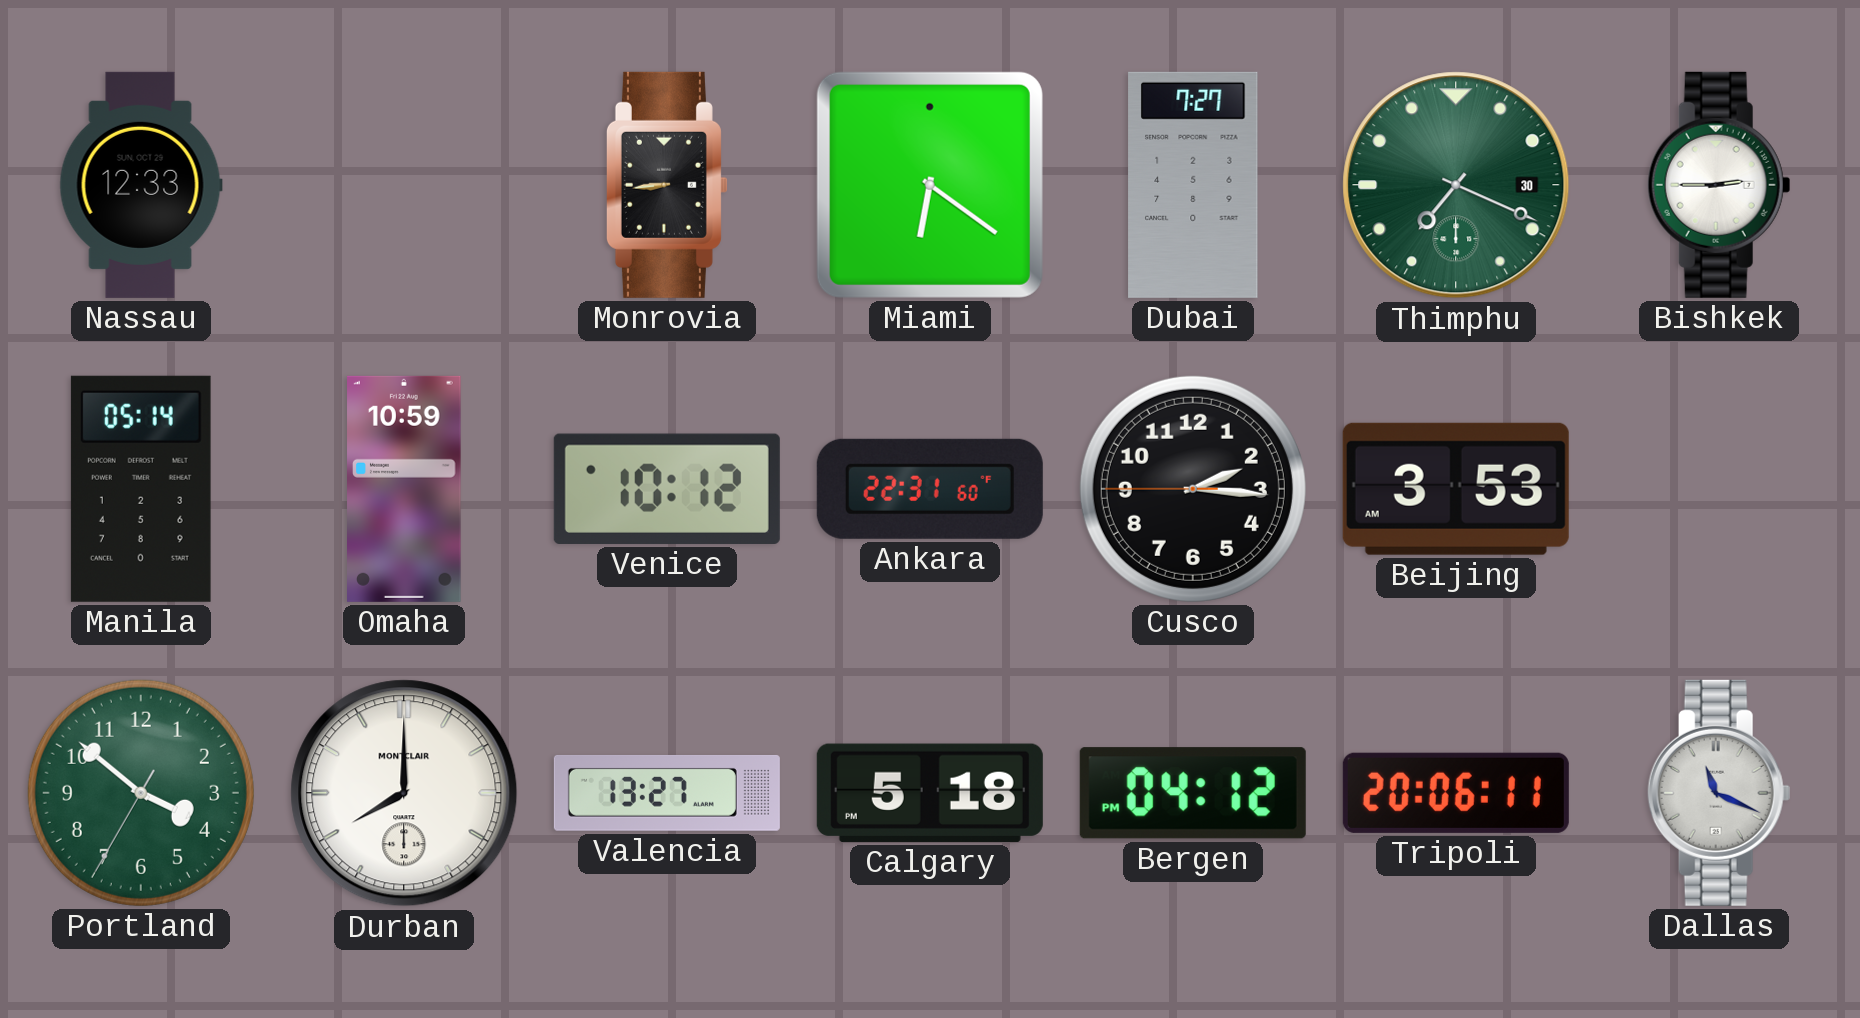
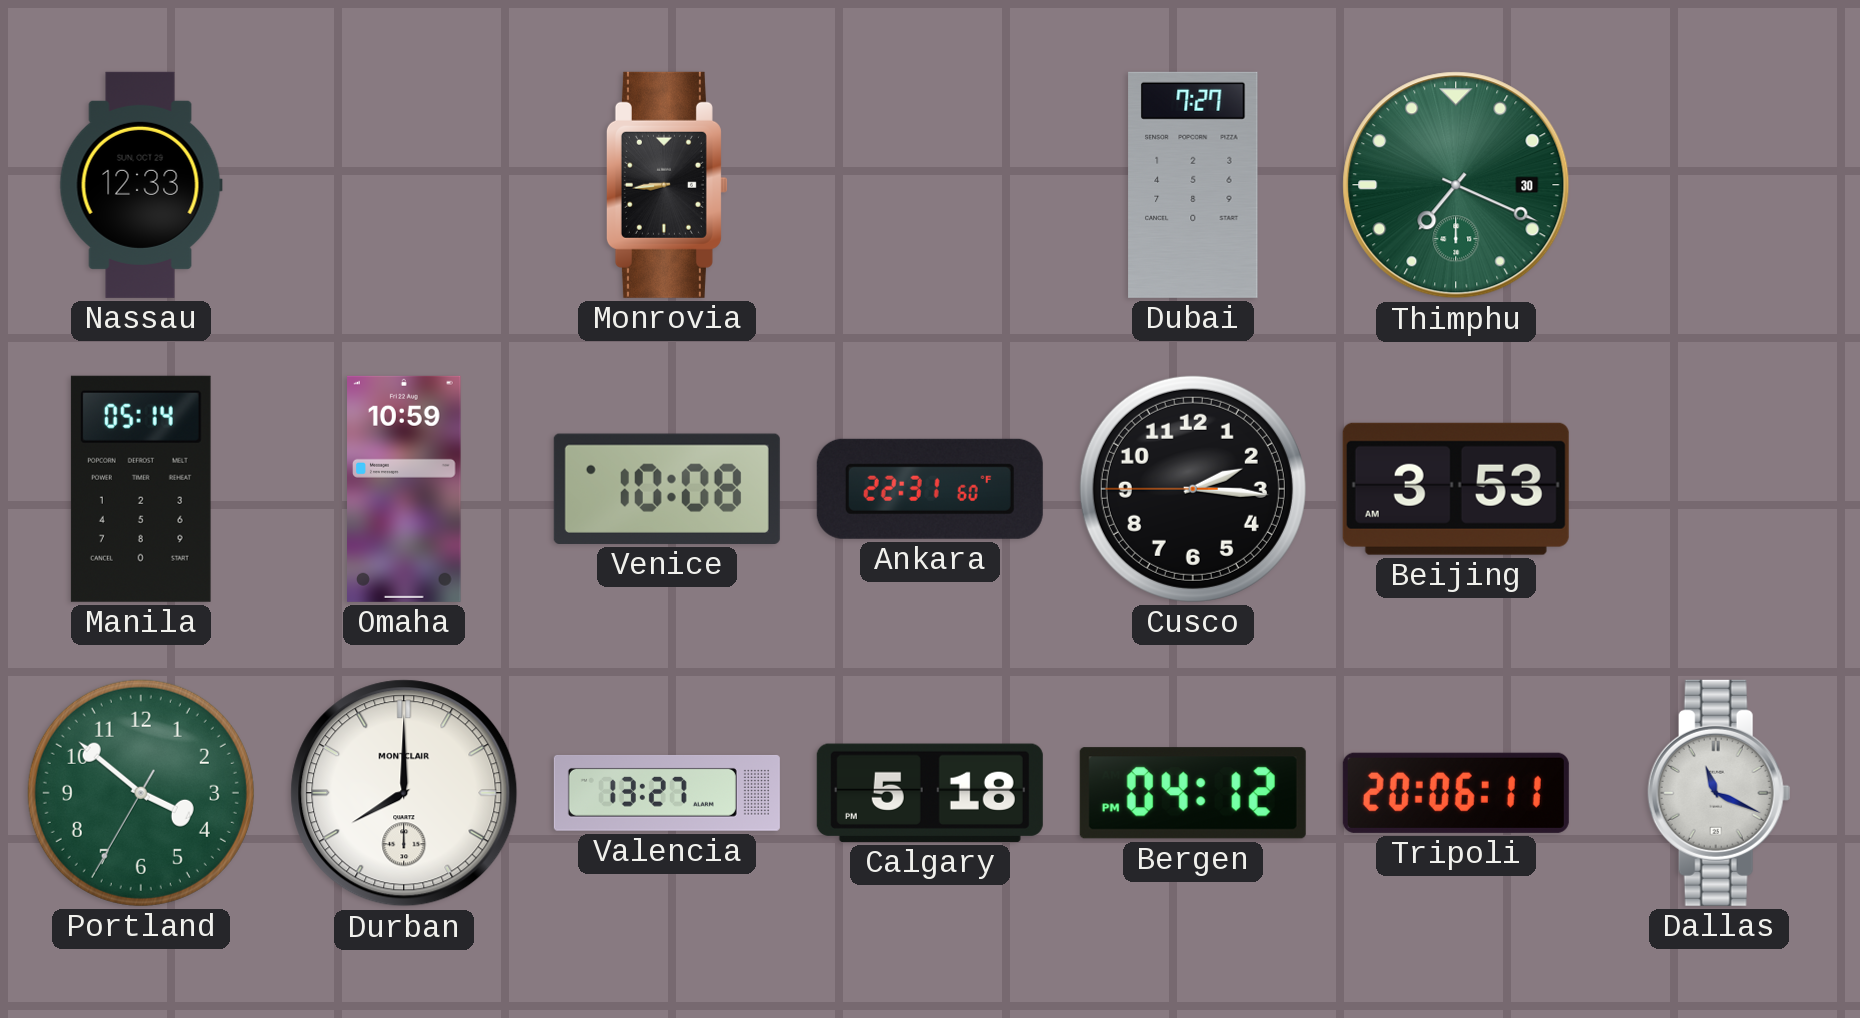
Miami: 6:21 -> none (930, 185)
Bishkek: 2:45 -> none (1719, 185)
Venice: 10:12 -> 10:08 (667, 489)
